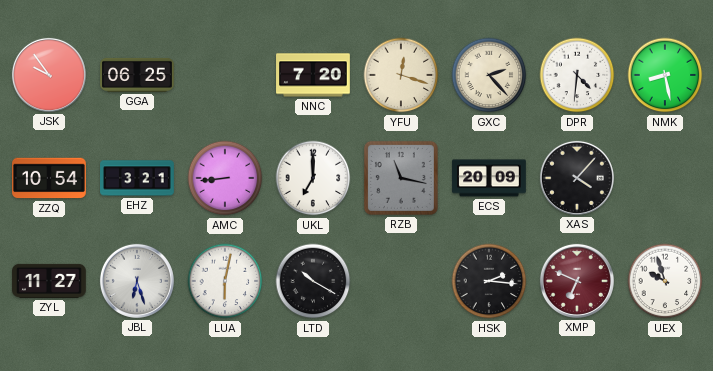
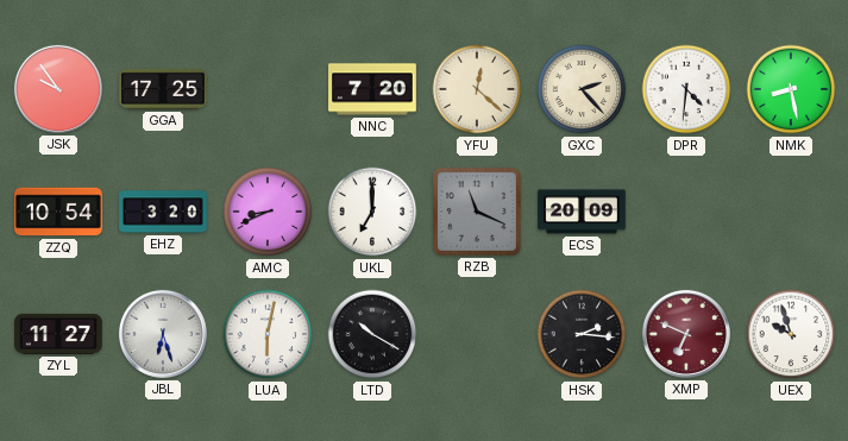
GGA: 06:25 -> 17:25 (163, 89)
YFU: 12:18 -> 12:22 (477, 89)
EHZ: 3:21 -> 3:20 (163, 212)
AMC: 8:44 -> 8:41 (268, 212)
RZB: 11:17 -> 11:19 (477, 212)
XAS: 4:07 -> none (577, 178)
